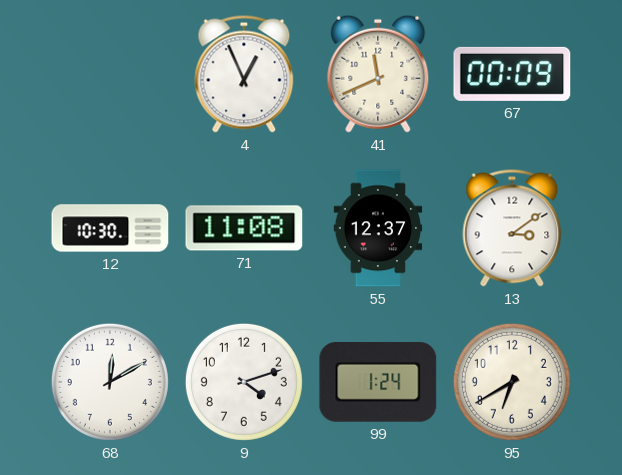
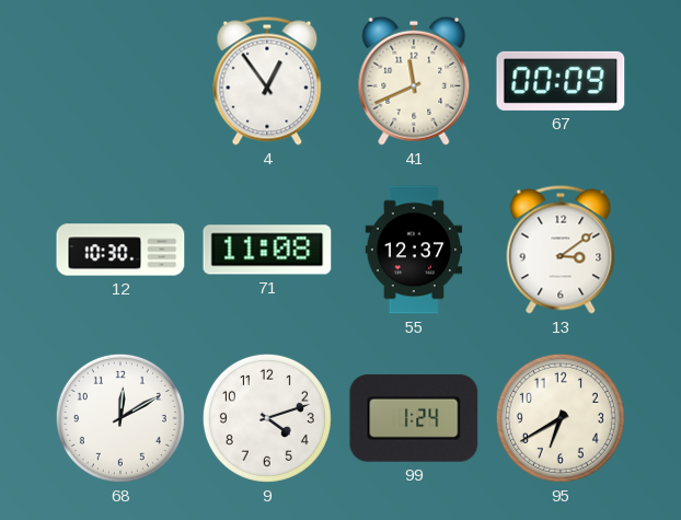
4: 12:56 -> 12:54 (267, 81)
